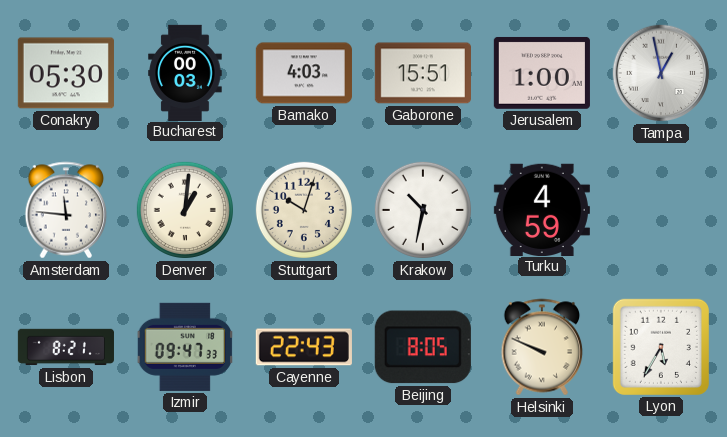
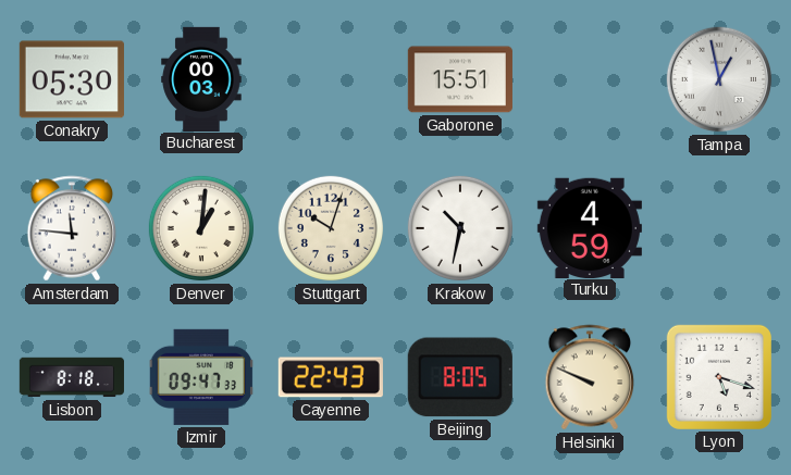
Bamako: 4:03 -> none (304, 73)
Jerusalem: 1:00 -> none (542, 73)
Lisbon: 8:21 -> 8:18 (72, 377)
Lyon: 5:35 -> 5:18 (719, 377)
